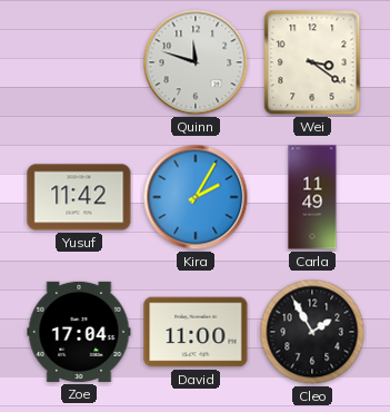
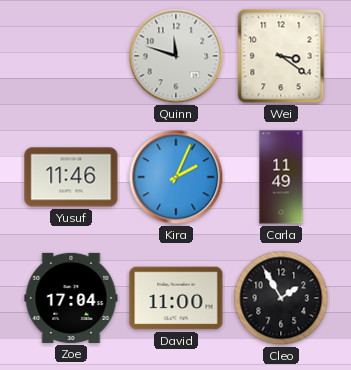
Yusuf: 11:42 -> 11:46 (71, 177)
Kira: 2:05 -> 2:04 (176, 177)
